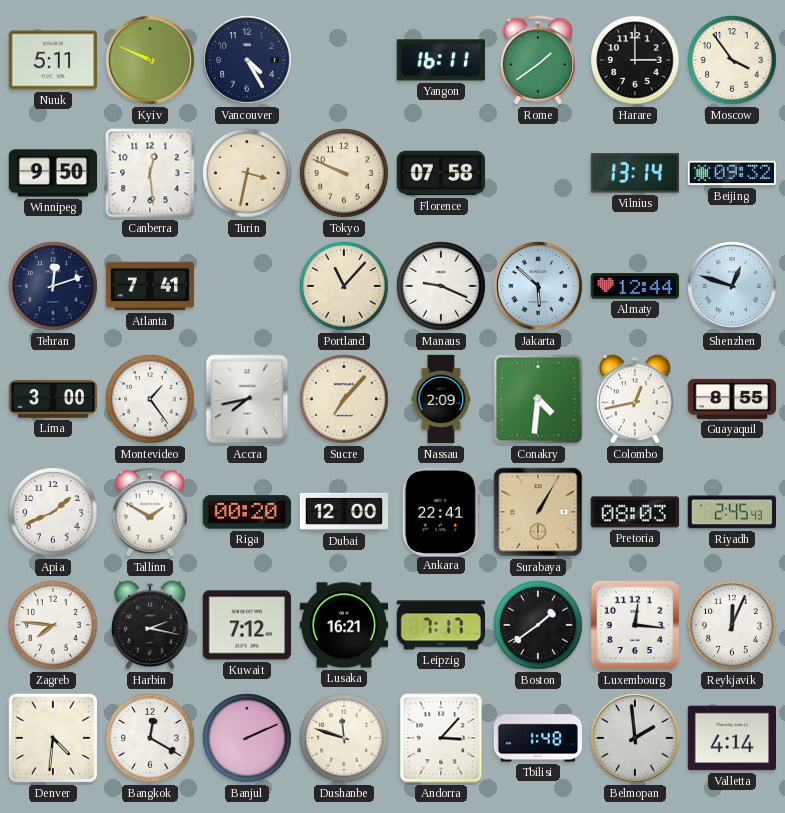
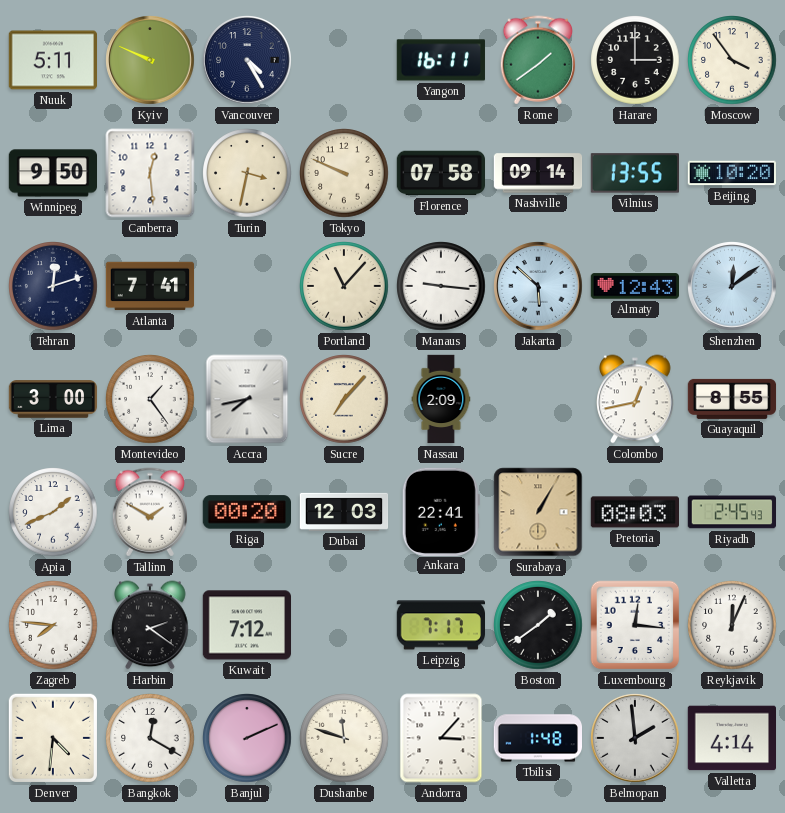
Nashville: none -> 09:14 (538, 173)
Vilnius: 13:14 -> 13:55 (634, 173)
Beijing: 09:32 -> 10:20 (731, 173)
Manaus: 9:19 -> 9:16 (441, 286)
Almaty: 12:44 -> 12:43 (634, 286)
Shenzhen: 12:48 -> 12:09 (732, 286)
Conakry: 4:31 -> none (538, 399)
Dubai: 12:00 -> 12:03 (344, 512)
Harbin: 2:17 -> 2:21 (150, 625)
Lusaka: 16:21 -> none (344, 625)
